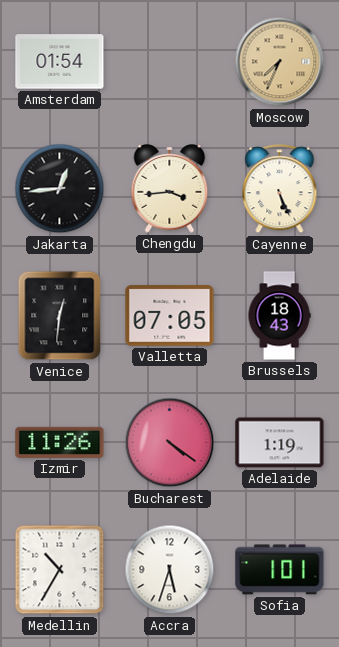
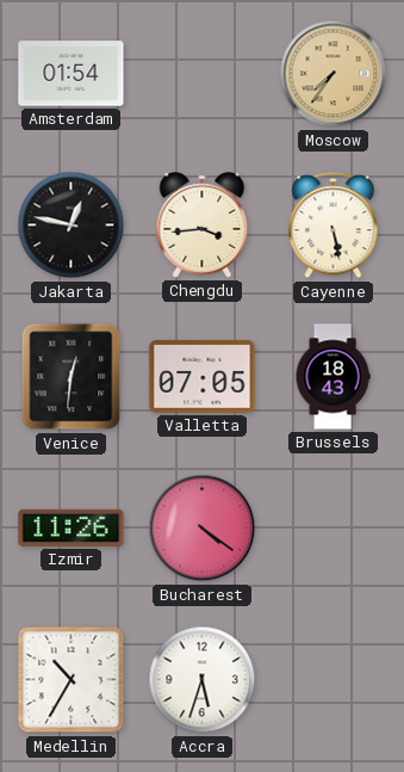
Moscow: 7:34 -> 7:36 (334, 74)
Jakarta: 12:44 -> 12:47 (72, 226)
Cayenne: 5:26 -> 5:28 (334, 226)
Adelaide: 1:19 -> none (280, 443)
Sofia: 1:01 -> none (280, 570)
